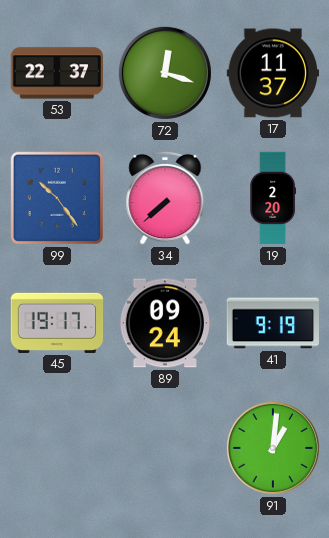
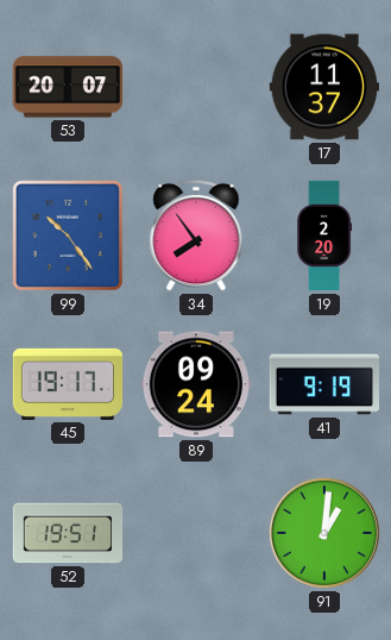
53: 22:37 -> 20:07 (67, 87)
72: 12:18 -> none (165, 73)
34: 7:38 -> 7:54 (196, 236)
52: none -> 19:51 (68, 533)
